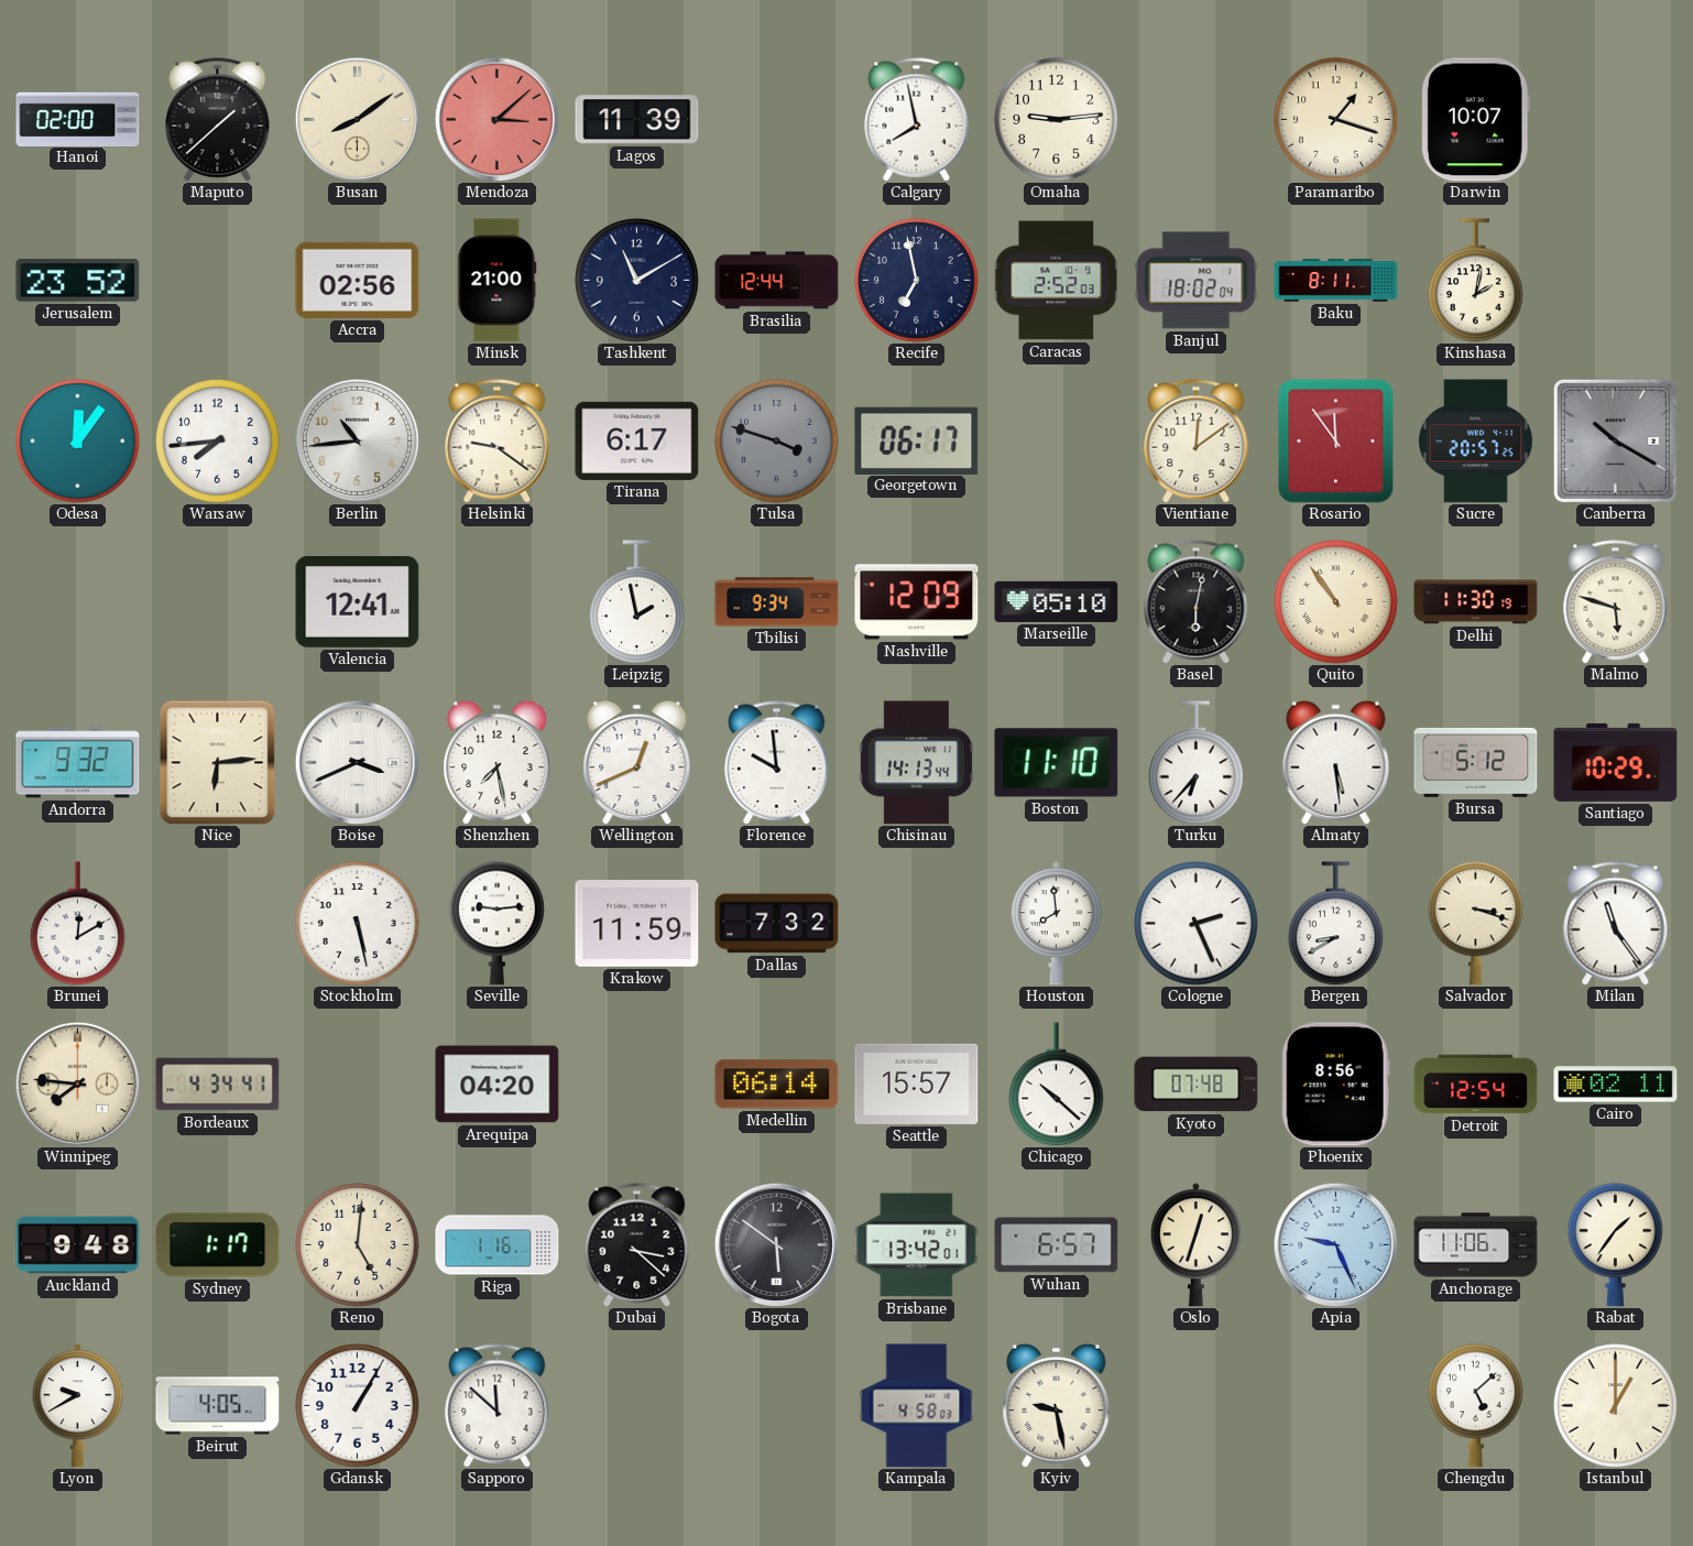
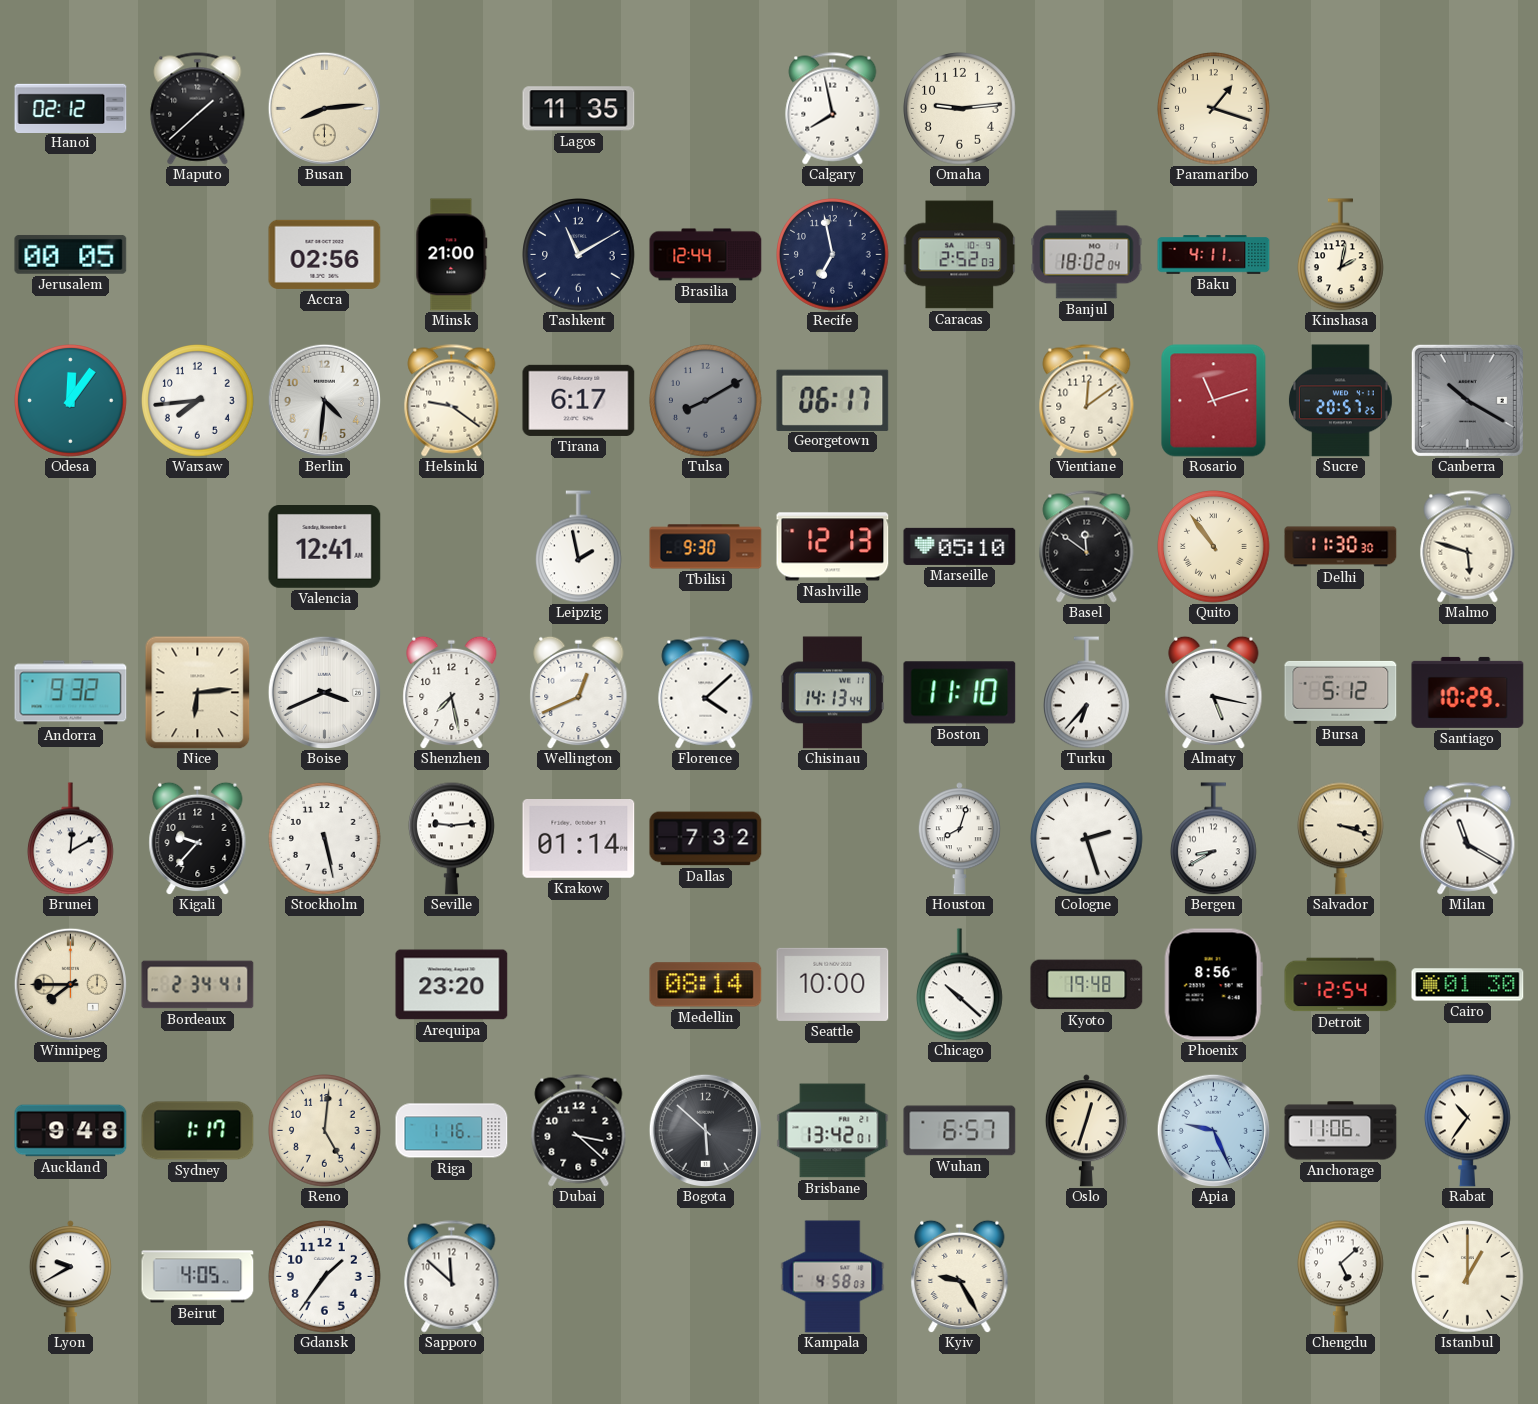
Hanoi: 02:00 -> 02:12 (71, 108)
Busan: 8:09 -> 8:14 (324, 108)
Mendoza: 3:08 -> none (496, 119)
Lagos: 11:39 -> 11:35 (579, 109)
Darwin: 10:07 -> none (1475, 120)
Jerusalem: 23:52 -> 00:05 (71, 254)
Baku: 8:11 -> 4:11 (1214, 255)
Berlin: 10:44 -> 4:31 (324, 400)
Tulsa: 3:48 -> 8:10 (706, 401)
Rosario: 11:54 -> 11:12 (1214, 401)
Tbilisi: 9:34 -> 9:30 (706, 547)
Nashville: 12:09 -> 12:13 (833, 547)
Basel: 6:02 -> 11:51 (1087, 547)
Delhi: 11:30:19 -> 11:30:30 (1341, 547)
Florence: 9:59 -> 4:08 (706, 693)
Almaty: 5:29 -> 5:17 (1214, 692)
Kigali: none -> 9:37 (198, 838)
Krakow: 11:59 -> 01:14 (579, 839)
Houston: 7:59 -> 8:03 (959, 839)
Cologne: 2:26 -> 2:27 (1087, 839)
Milan: 11:24 -> 11:20 (1468, 839)
Winnipeg: 7:46 -> 7:45 (70, 984)
Bordeaux: 4:34 -> 2:34 (198, 985)
Arequipa: 04:20 -> 23:20 (452, 985)
Medellin: 06:14 -> 08:14 (706, 985)
Seattle: 15:57 -> 10:00 (833, 984)
Kyoto: 07:48 -> 19:48 (1087, 985)
Cairo: 02:11 -> 01:30 (1468, 985)
Bogota: 5:51 -> 5:52 (705, 1130)
Rabat: 1:36 -> 10:36 (1468, 1130)
Gdansk: 1:05 -> 1:36 (325, 1277)
Kyiv: 9:28 -> 9:25 (960, 1276)
